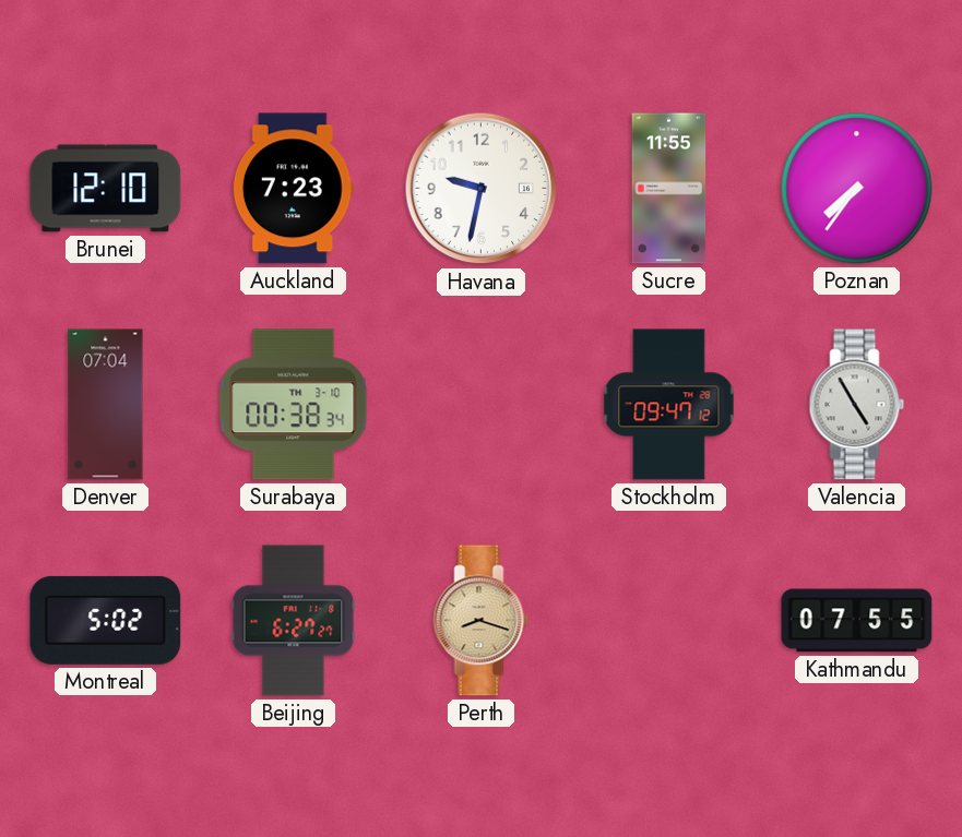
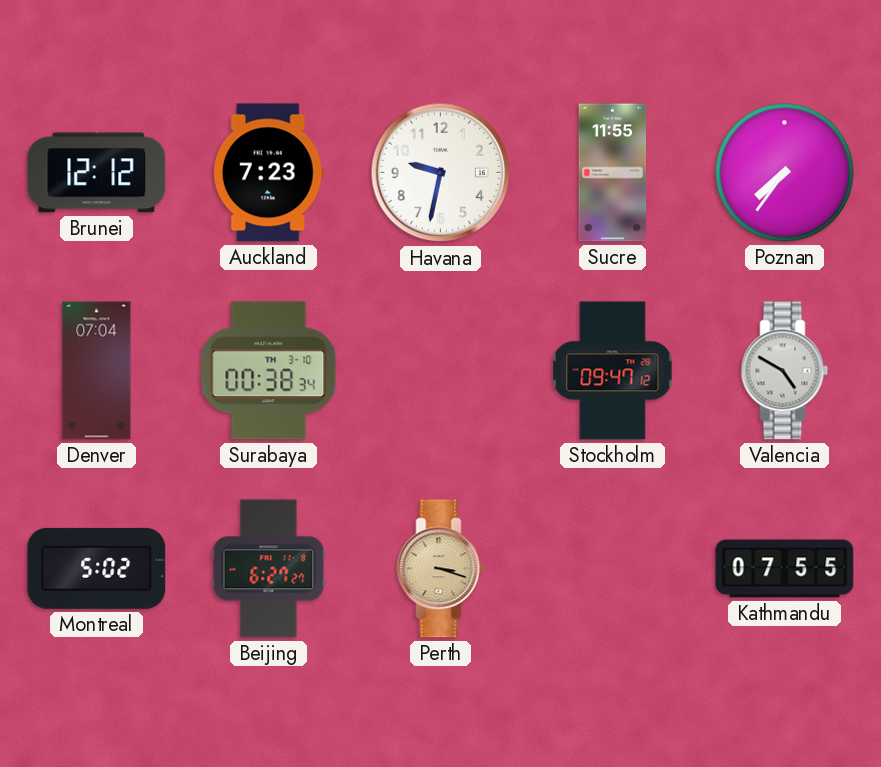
Brunei: 12:10 -> 12:12 (97, 173)
Valencia: 4:55 -> 4:50 (785, 371)
Perth: 8:18 -> 3:18 (441, 569)
